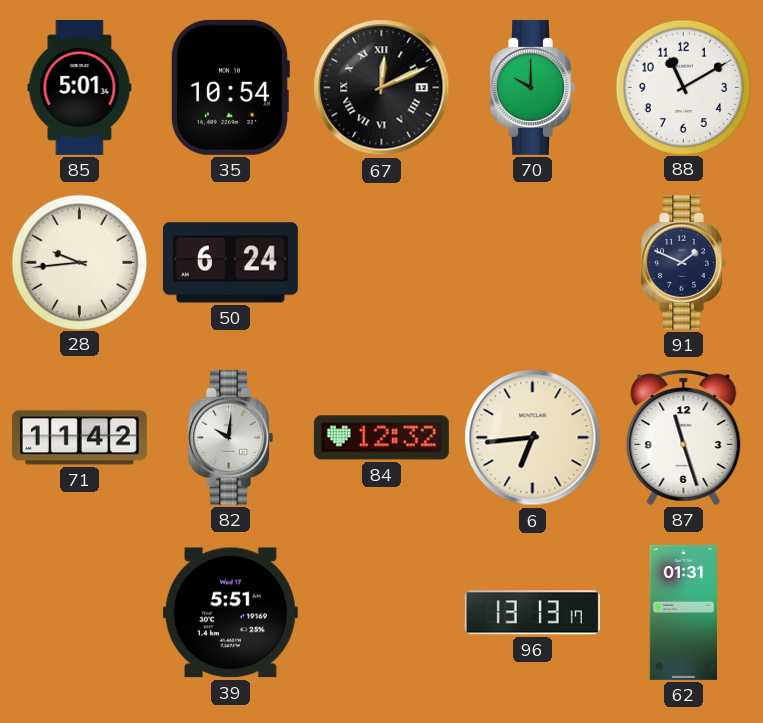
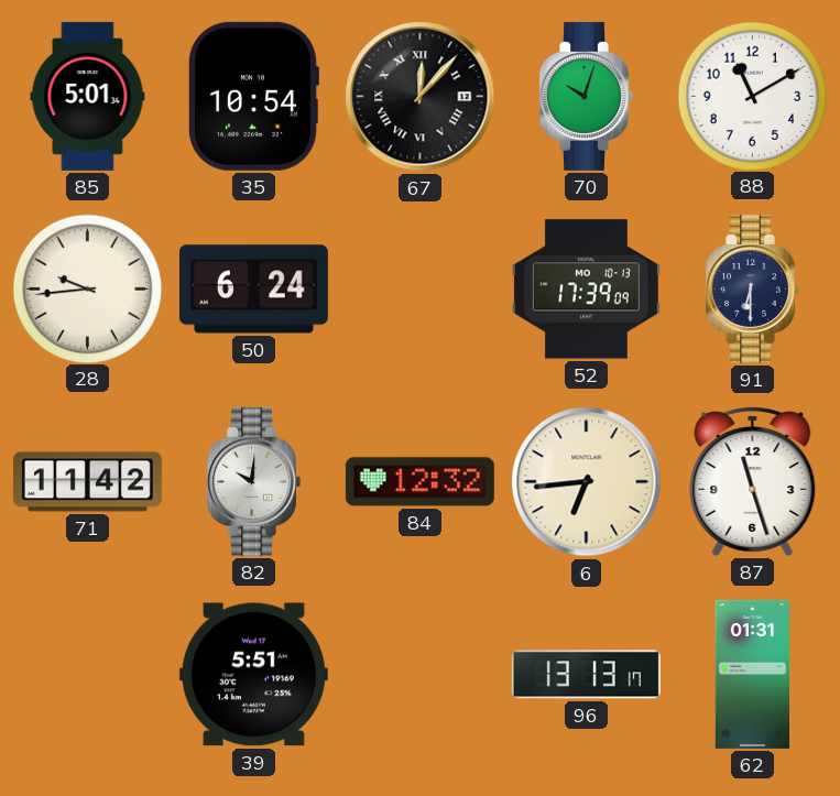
67: 12:11 -> 12:07 (421, 97)
70: 10:00 -> 10:03 (586, 96)
52: none -> 17:39 (586, 290)
91: 1:49 -> 6:30 (752, 288)
